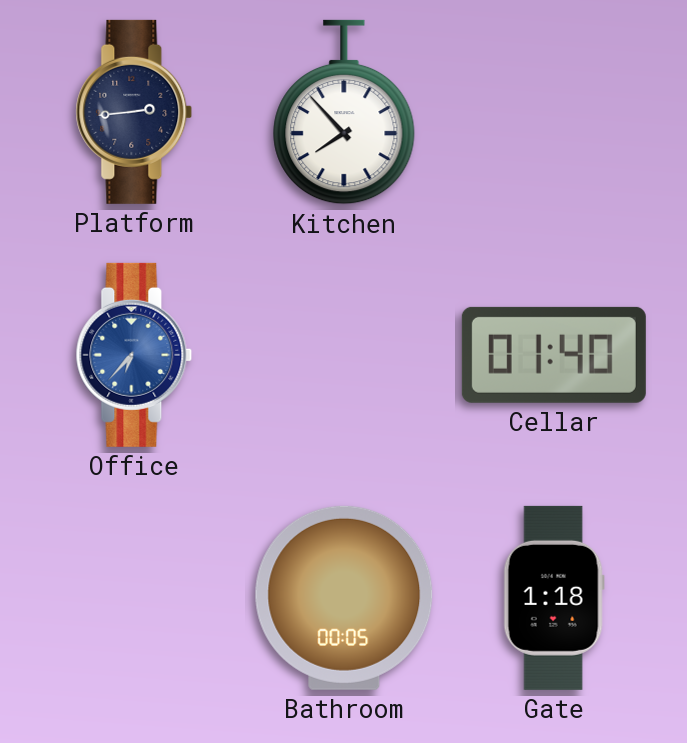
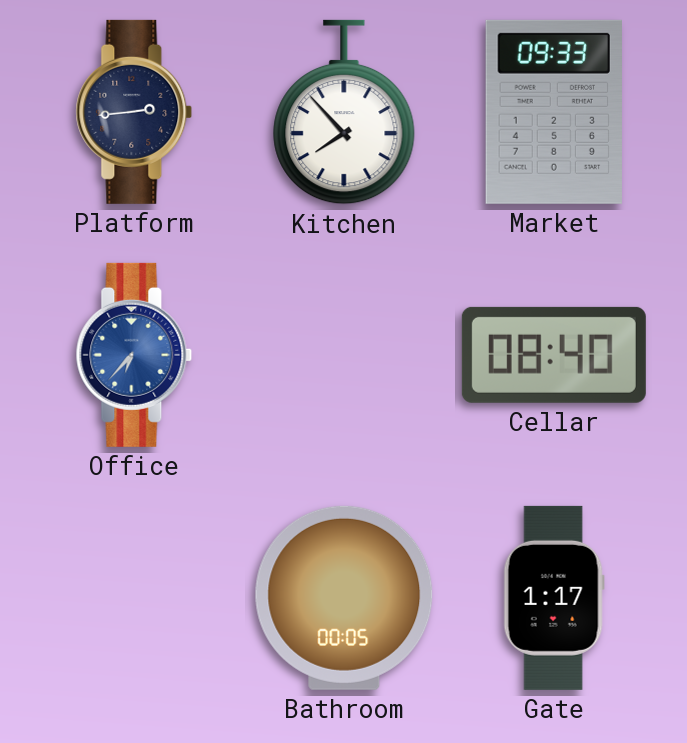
Market: none -> 09:33 (554, 112)
Cellar: 01:40 -> 08:40 (554, 355)
Gate: 1:18 -> 1:17 (554, 598)
